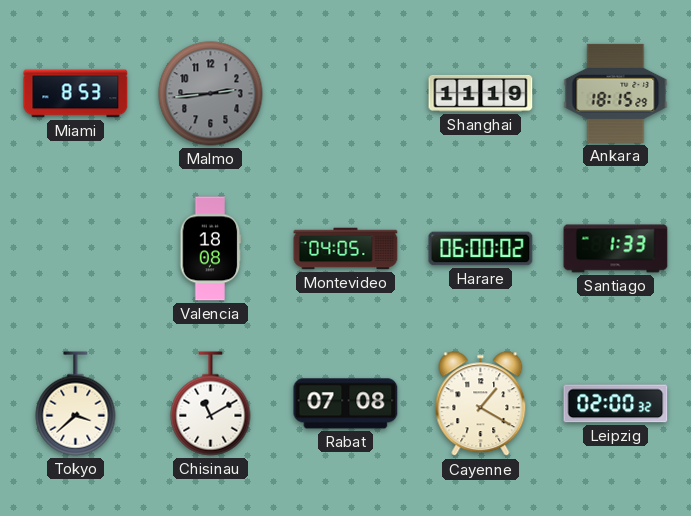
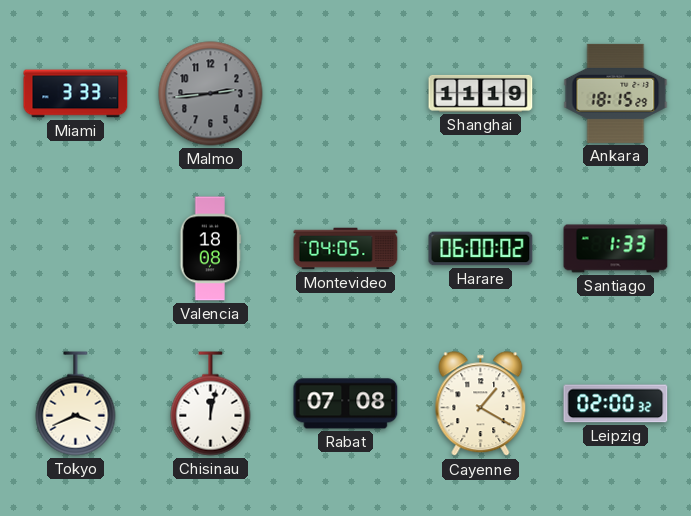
Miami: 8:53 -> 3:33 (76, 94)
Tokyo: 3:38 -> 3:41 (76, 404)
Chisinau: 11:10 -> 12:02 (211, 404)
